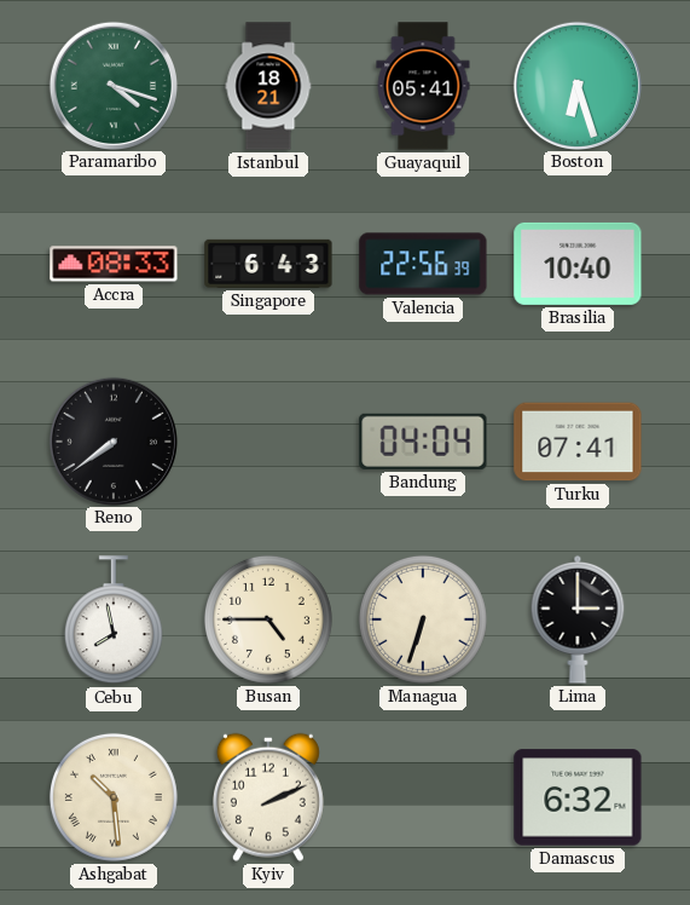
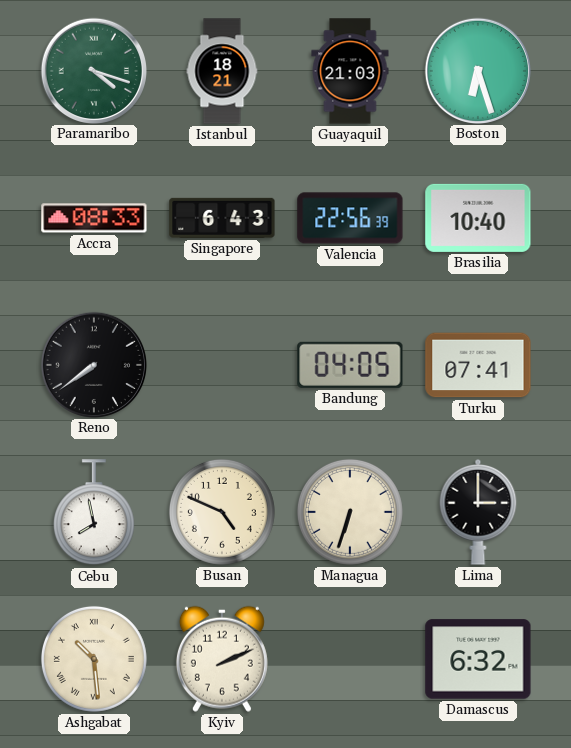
Guayaquil: 05:41 -> 21:03 (350, 71)
Bandung: 04:04 -> 04:05 (350, 365)
Busan: 4:45 -> 4:49 (222, 512)
